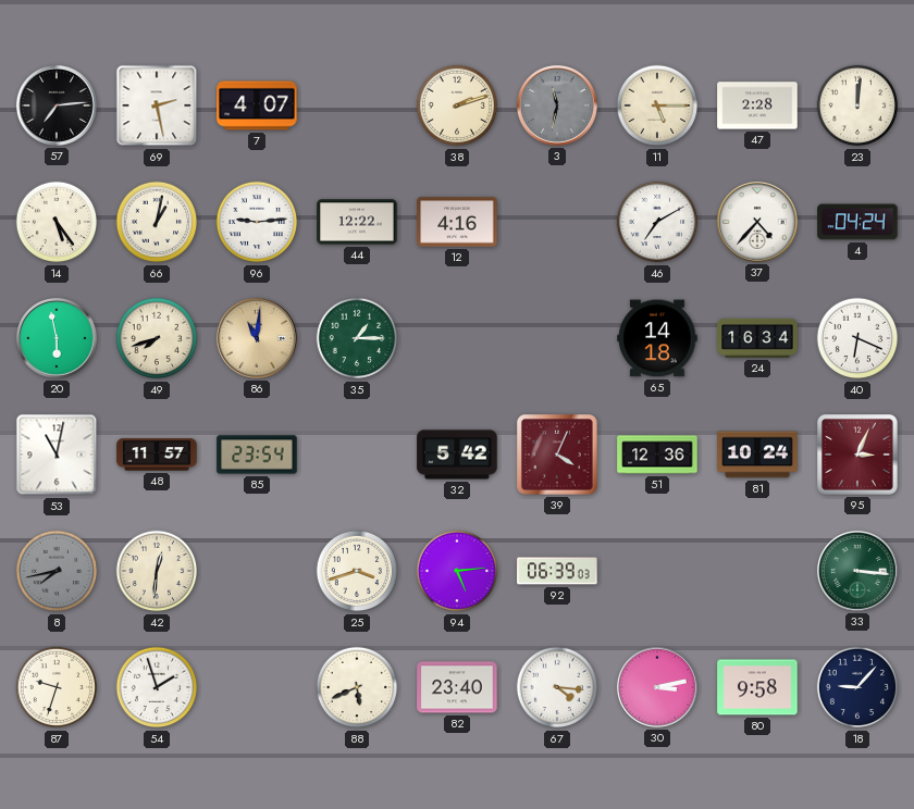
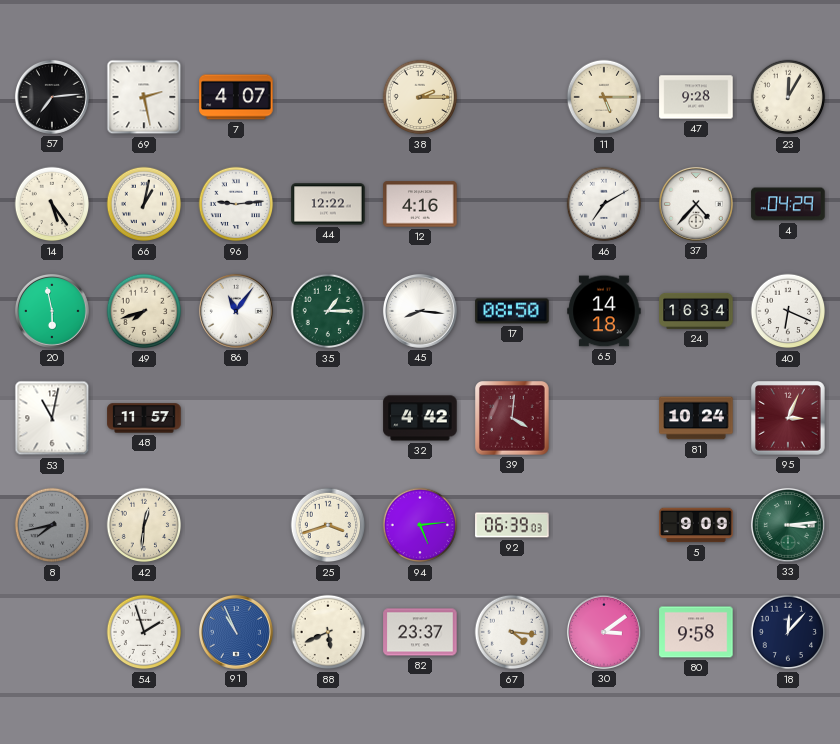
38: 2:12 -> 2:15 (420, 97)
3: 11:32 -> none (557, 105)
47: 2:28 -> 9:28 (696, 97)
23: 12:01 -> 12:05 (788, 97)
4: 04:24 -> 04:29 (788, 204)
86: 11:01 -> 11:06 (236, 311)
86 dial: champagne -> white (236, 311)
45: none -> 8:16 (420, 311)
17: none -> 08:50 (512, 311)
85: 23:54 -> none (257, 455)
32: 5:42 -> 4:42 (420, 418)
39: 4:04 -> 4:01 (513, 419)
51: 12:36 -> none (657, 455)
5: none -> 9:09 (696, 525)
33: 3:16 -> 3:14 (788, 525)
87: 9:33 -> none (57, 687)
91: none -> 10:56 (236, 632)
82: 23:40 -> 23:37 (420, 632)
30: 3:13 -> 3:09 (604, 632)
18: 9:07 -> 12:07 (788, 632)
